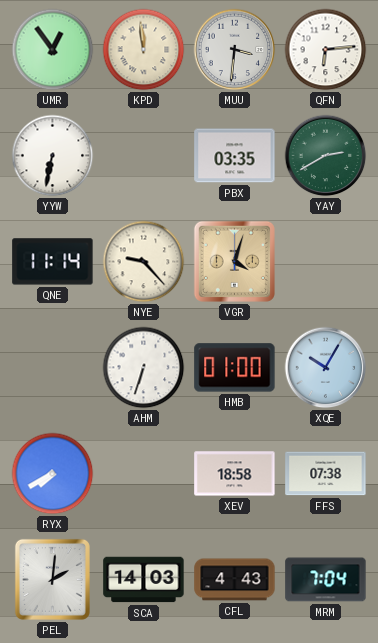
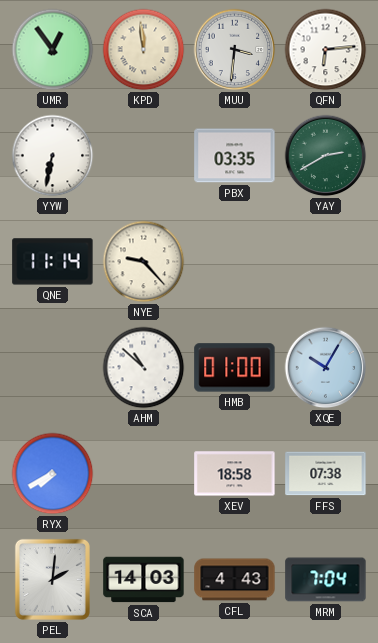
VGR: 4:03 -> none (234, 261)
AHM: 6:33 -> 10:52 (144, 368)
